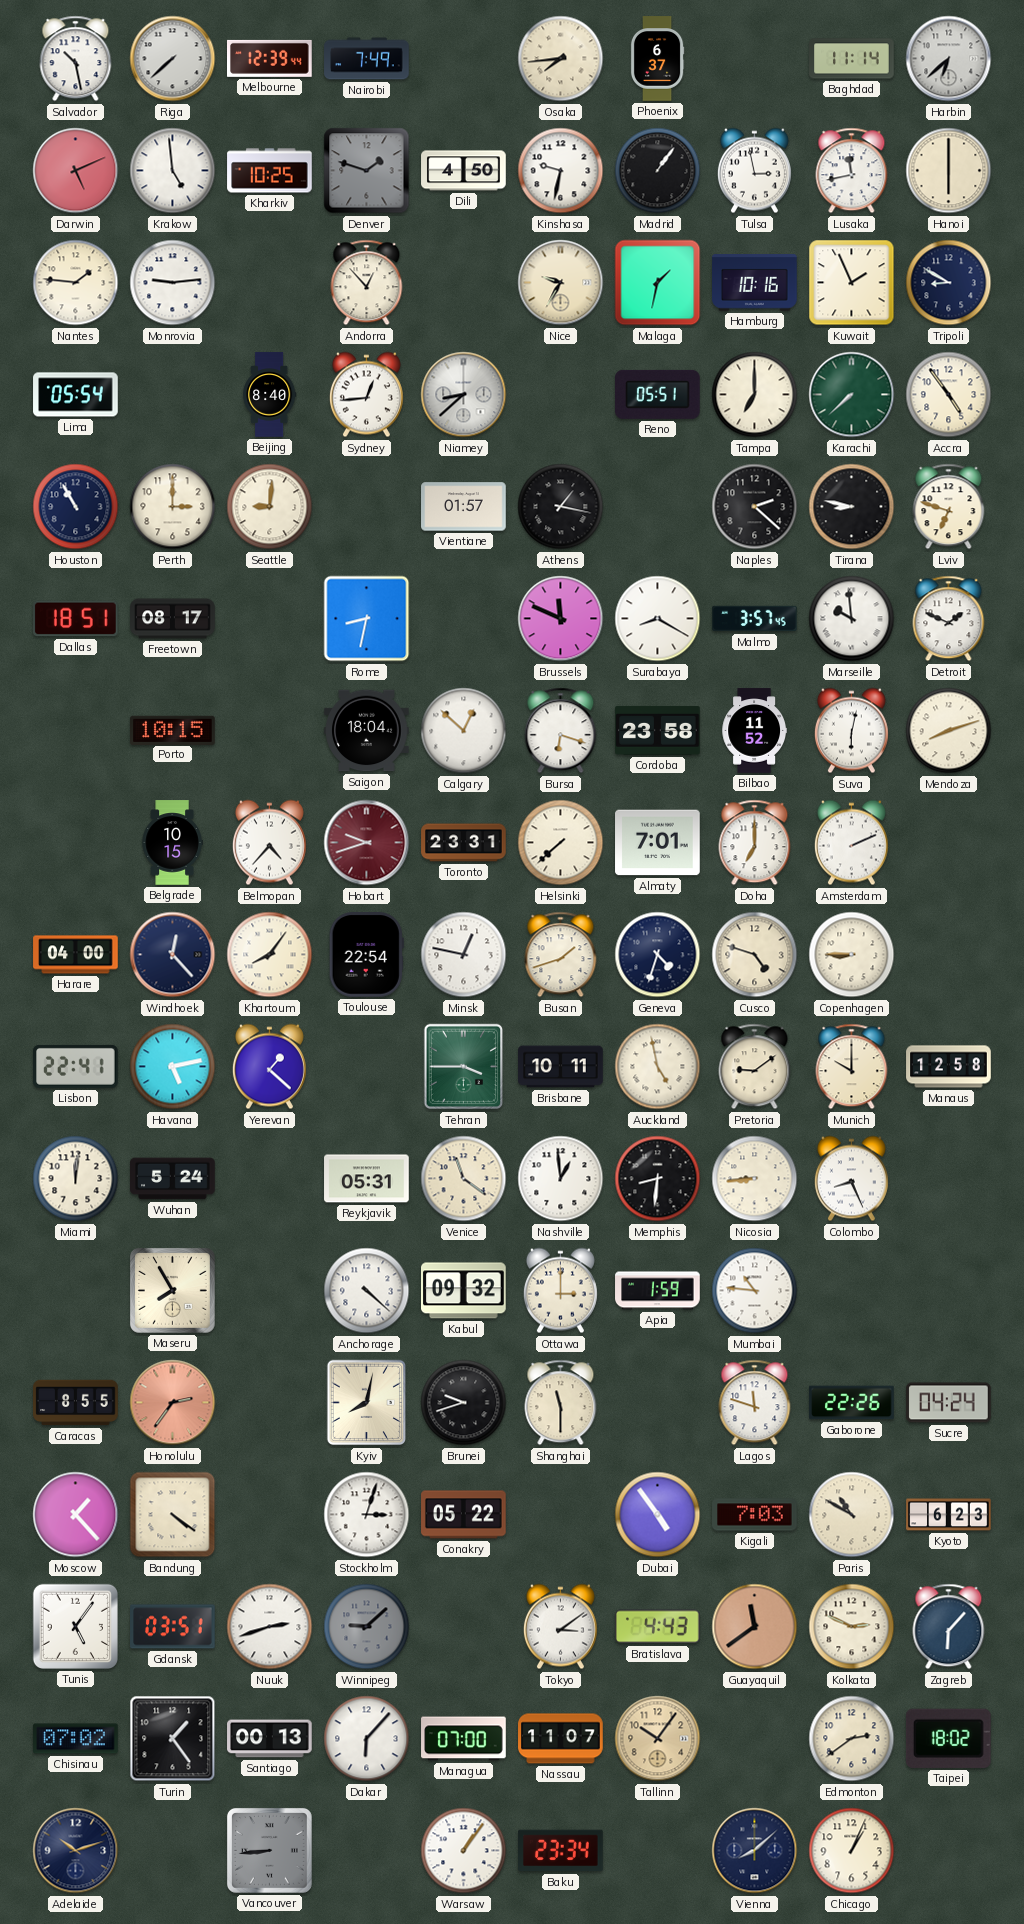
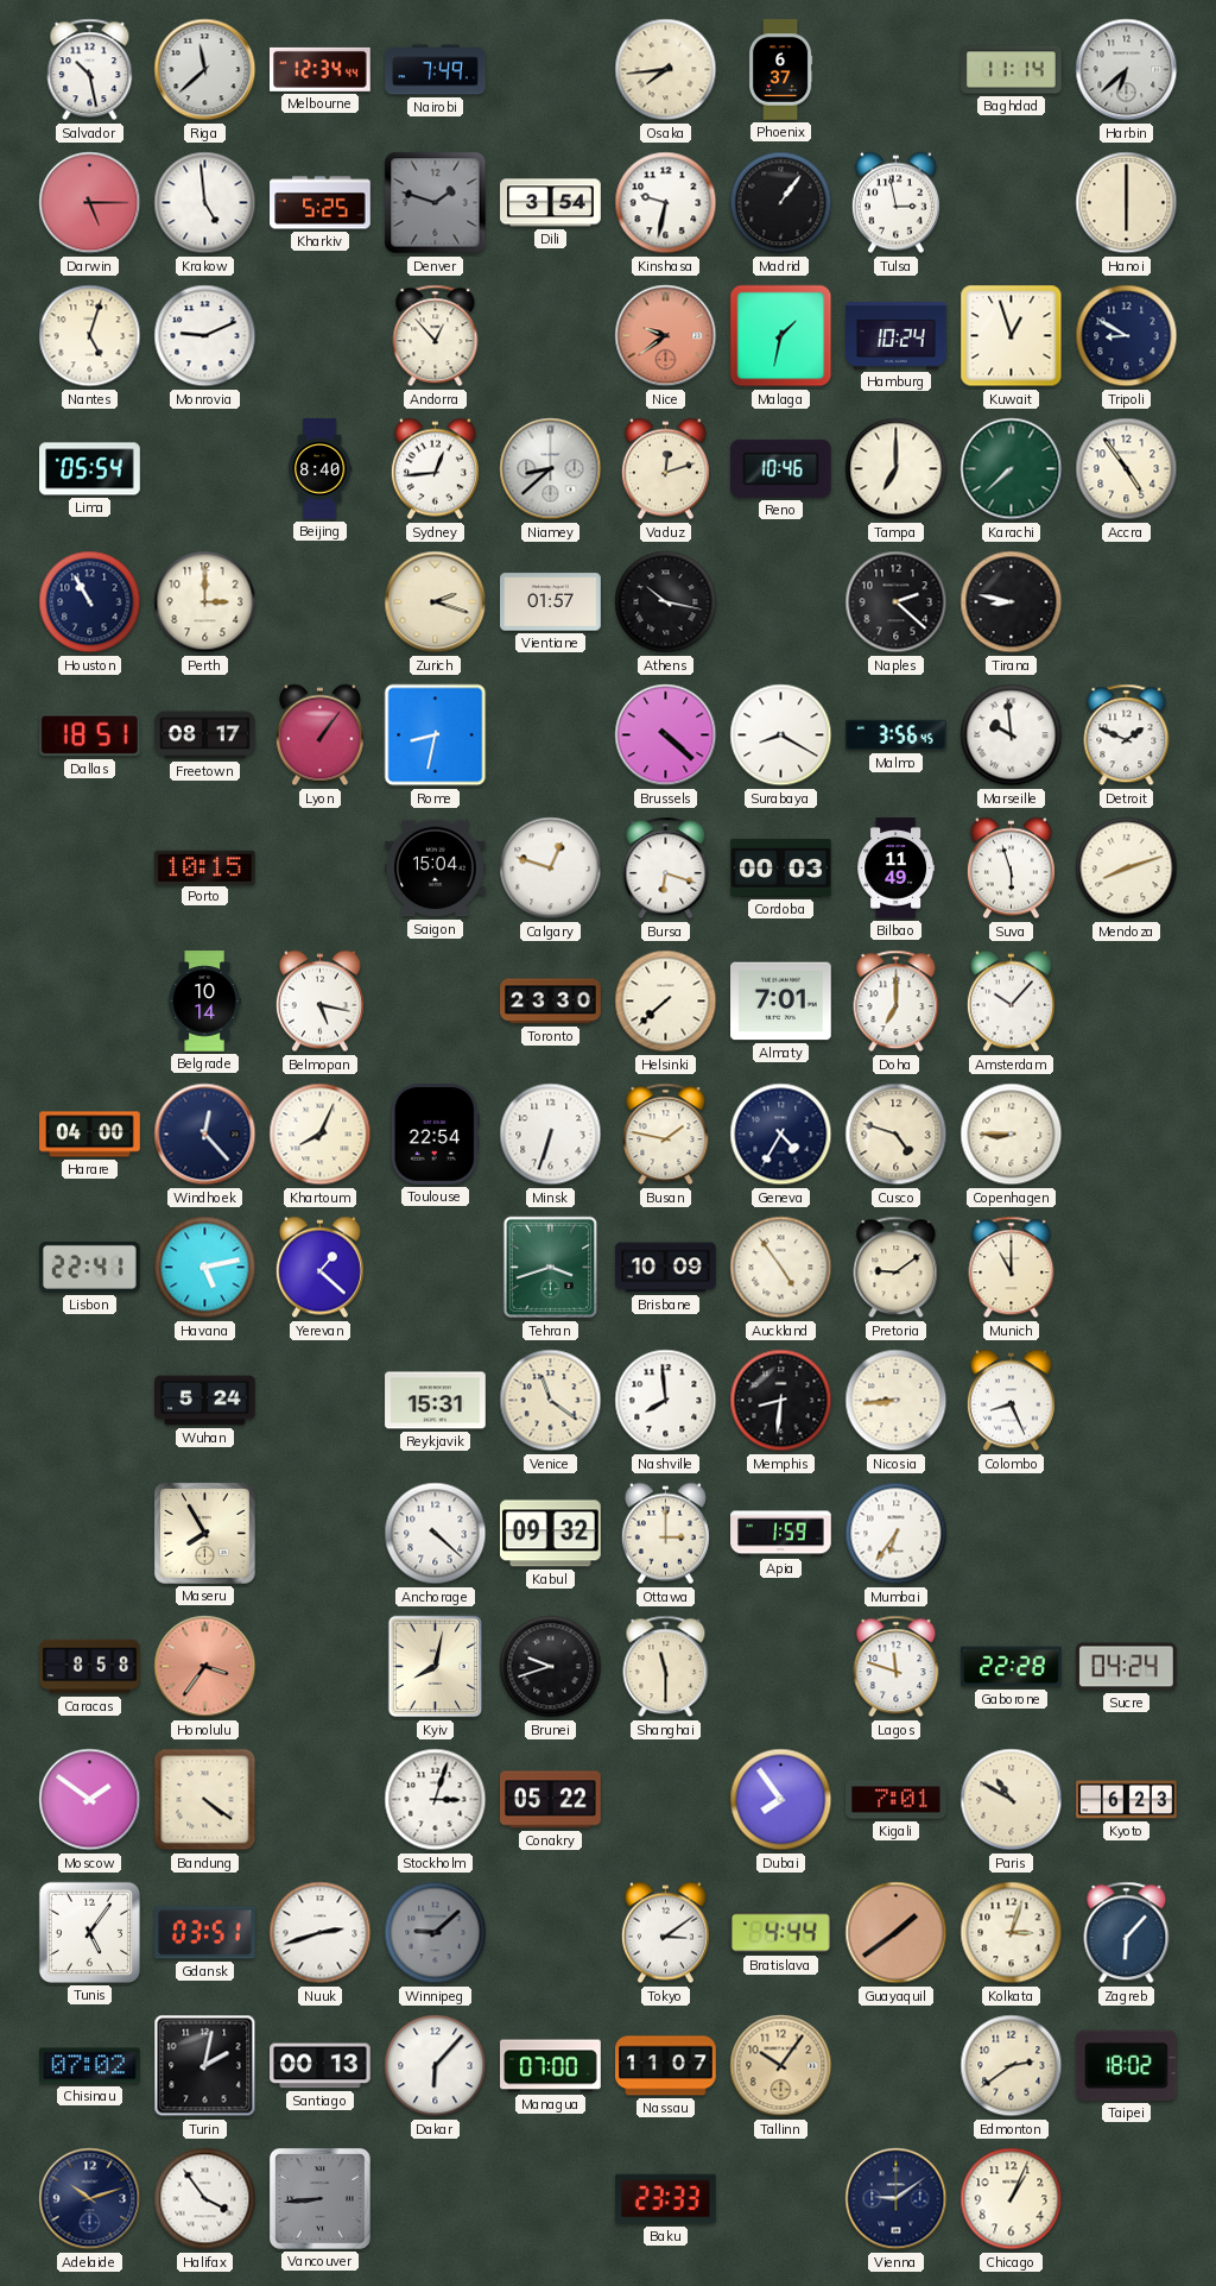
Riga: 7:38 -> 11:38 (205, 70)
Melbourne: 12:39 -> 12:34 (321, 69)
Darwin: 5:11 -> 5:15 (90, 203)
Kharkiv: 10:25 -> 5:25 (321, 203)
Dili: 4:50 -> 3:54 (551, 203)
Lusaka: 11:43 -> none (852, 171)
Nantes: 1:46 -> 5:03 (90, 336)
Monrovia: 9:14 -> 9:11 (205, 336)
Nice: 9:35 -> 9:39 (666, 336)
Nice dial: cream -> salmon (666, 336)
Hamburg: 10:16 -> 10:24 (897, 336)
Kuwait: 1:56 -> 12:57 (1012, 336)
Vaduz: none -> 12:12 (665, 469)
Reno: 05:51 -> 10:46 (781, 468)
Seattle: 9:01 -> none (270, 507)
Zurich: none -> 2:18 (436, 602)
Athens: 1:17 -> 10:17 (666, 602)
Lviv: 6:48 -> none (949, 507)
Lyon: none -> 1:06 (319, 735)
Brussels: 11:49 -> 4:22 (666, 735)
Malmo: 3:57 -> 3:56 (897, 735)
Saigon: 18:04 -> 15:04 (436, 869)
Calgary: 12:52 -> 12:48 (551, 869)
Cordoba: 23:58 -> 00:03 (781, 867)
Bilbao: 11:52 -> 11:49 (895, 869)
Suva: 6:02 -> 5:57 (1011, 869)
Belgrade: 10:15 -> 10:14 (204, 1002)
Belmopan: 4:37 -> 5:17 (319, 1002)
Hobart: 9:42 -> none (367, 843)
Toronto: 23:31 -> 23:30 (551, 1002)
Amsterdam: 2:11 -> 10:07 (1011, 1002)
Khartoum: 8:06 -> 8:04 (321, 1135)
Minsk: 12:47 -> 6:33 (551, 1135)
Busan: 1:42 -> 1:47 (666, 1135)
Geneva: 4:33 -> 4:35 (781, 1135)
Tehran: 3:45 -> 3:42 (551, 1268)
Brisbane: 10:11 -> 10:09 (666, 1268)
Auckland: 4:58 -> 4:54 (781, 1268)
Munich: 10:00 -> 11:00 (1012, 1268)
Manaus: 12:58 -> none (949, 1067)
Miami: 12:01 -> none (76, 1179)
Reykjavik: 05:31 -> 15:31 (436, 1401)
Nashville: 12:59 -> 7:59 (666, 1401)
Mumbai: 10:46 -> 6:36 (897, 1534)
Caracas: 8:55 -> 8:58 (90, 1667)
Honolulu: 2:36 -> 3:36 (205, 1667)
Gaborone: 22:26 -> 22:28 (1012, 1667)
Moscow: 1:23 -> 1:51 (90, 1800)
Dubai: 4:54 -> 7:54 (781, 1800)
Kigali: 7:03 -> 7:01 (897, 1800)
Bratislava: 4:43 -> 4:44 (781, 1933)
Guayaquil: 11:39 -> 1:39 (897, 1933)
Kolkata: 2:49 -> 3:03 (1012, 1933)
Turin: 1:24 -> 2:02 (205, 2066)
Halifax: none -> 3:54 (205, 2199)
Warsaw: 1:06 -> none (464, 1851)
Baku: 23:34 -> 23:33 (666, 2199)
Vienna: 8:08 -> 9:09 (897, 2199)
